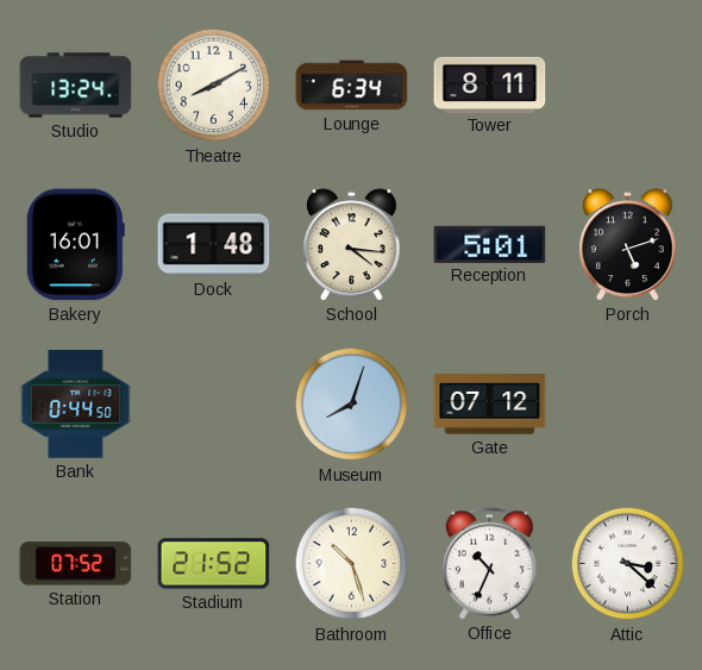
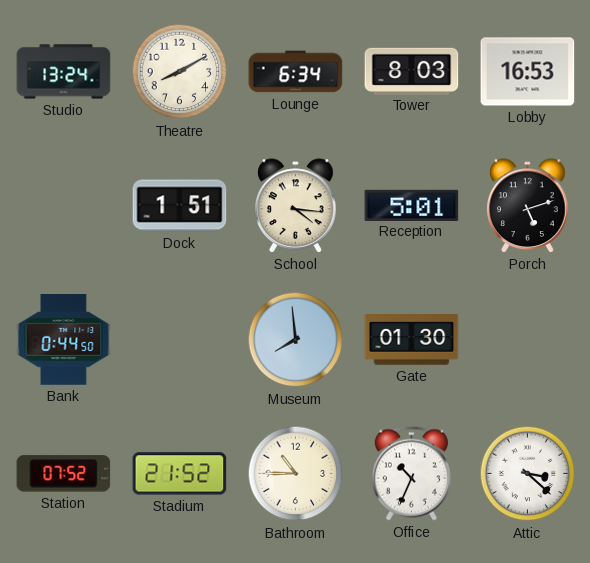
Tower: 8:11 -> 8:03 (412, 71)
Lobby: none -> 16:53 (528, 72)
Bakery: 16:01 -> none (75, 245)
Dock: 1:48 -> 1:51 (180, 206)
Museum: 8:03 -> 7:59 (296, 340)
Gate: 07:12 -> 01:30 (412, 340)
Bathroom: 10:27 -> 10:45 (296, 474)
